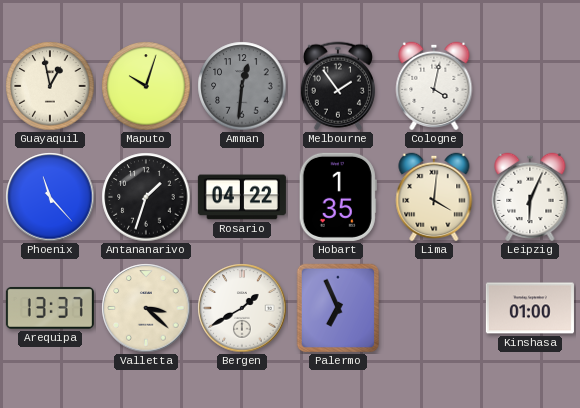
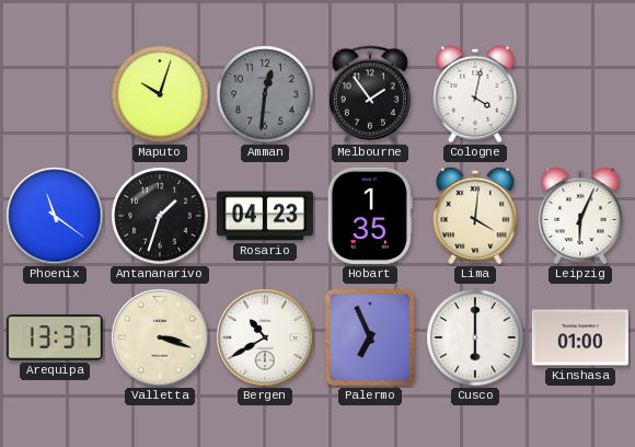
Guayaquil: 12:58 -> none (50, 86)
Phoenix: 11:23 -> 11:21 (55, 216)
Rosario: 04:22 -> 04:23 (265, 216)
Valletta: 3:22 -> 3:18 (160, 337)
Bergen: 1:40 -> 10:40 (265, 337)
Cusco: none -> 6:00 (475, 337)
